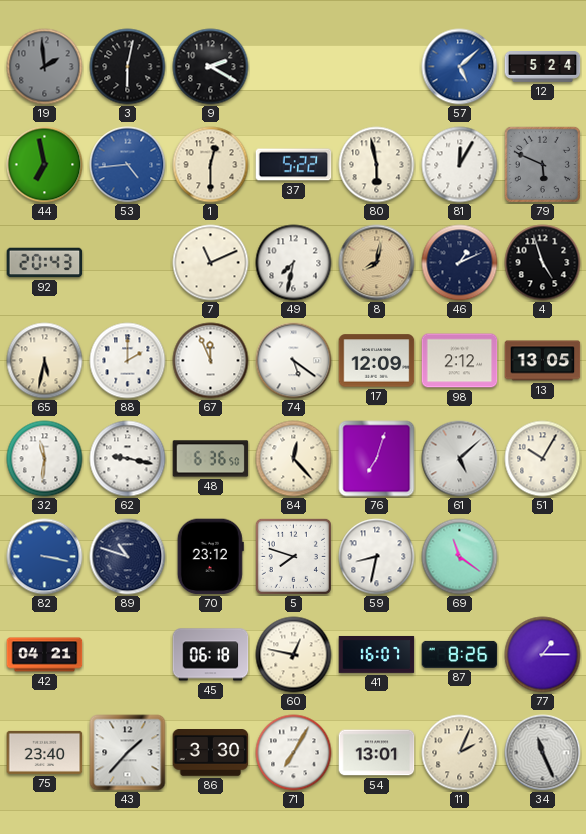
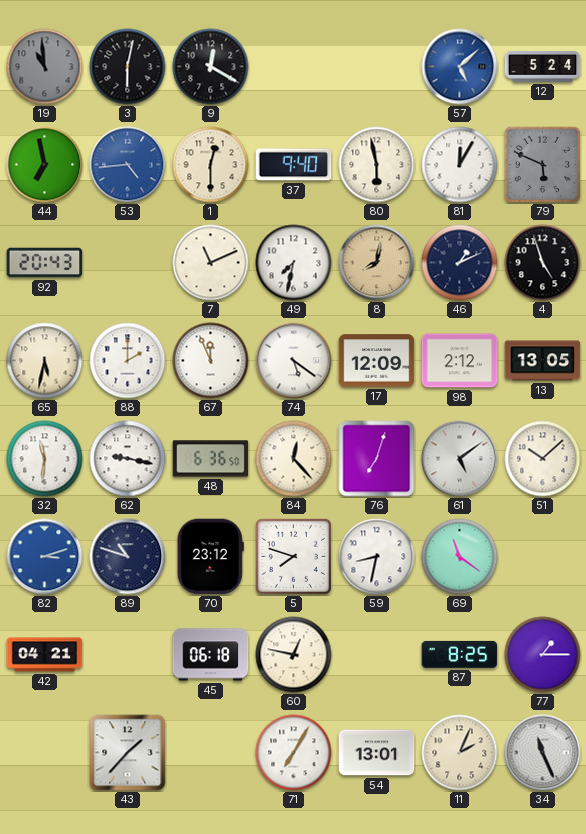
19: 1:59 -> 10:59 (45, 67)
9: 2:20 -> 12:20 (211, 67)
37: 5:22 -> 9:40 (294, 165)
61: 5:08 -> 5:09 (460, 459)
51: 10:05 -> 10:08 (543, 459)
82: 3:17 -> 3:12 (45, 557)
41: 16:07 -> none (377, 654)
87: 8:26 -> 8:25 (460, 654)
75: 23:40 -> none (45, 752)
86: 3:30 -> none (211, 753)
